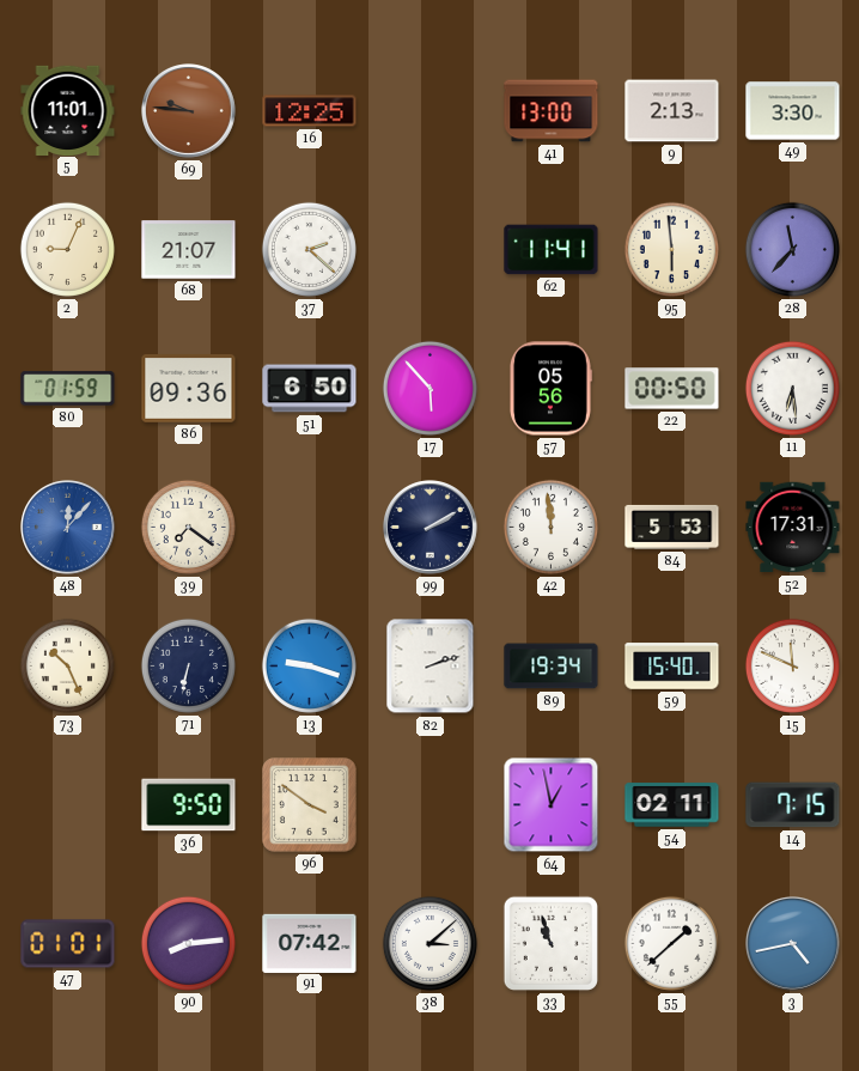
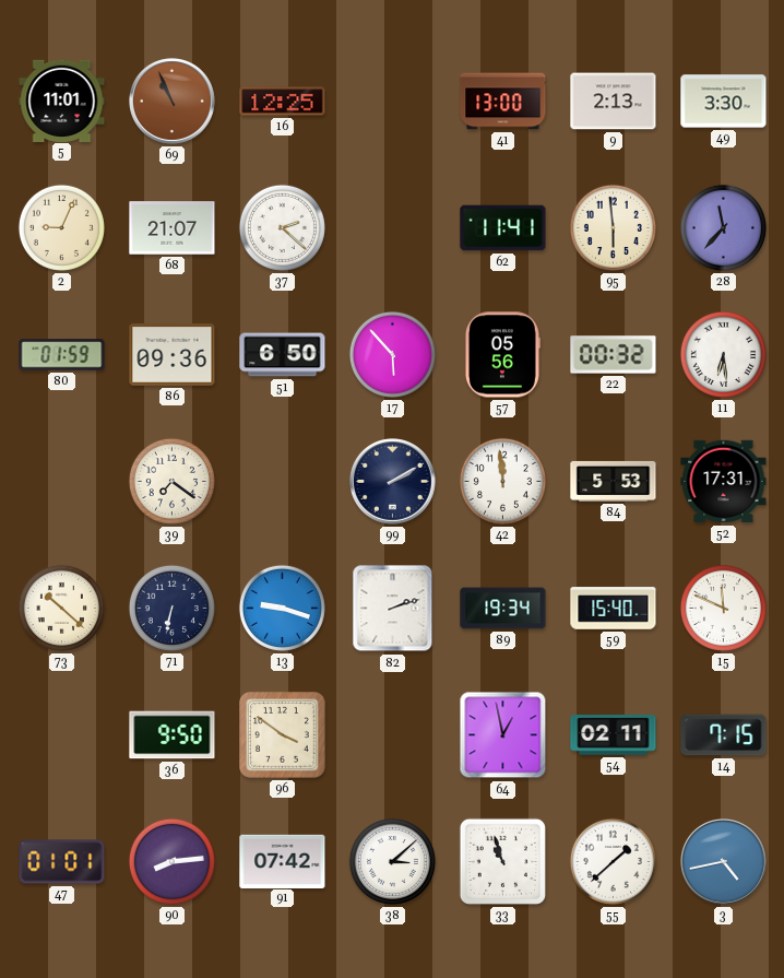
69: 9:46 -> 10:56 (173, 102)
22: 00:50 -> 00:32 (614, 355)
48: 12:07 -> none (68, 528)
73: 10:26 -> 10:22 (61, 608)
